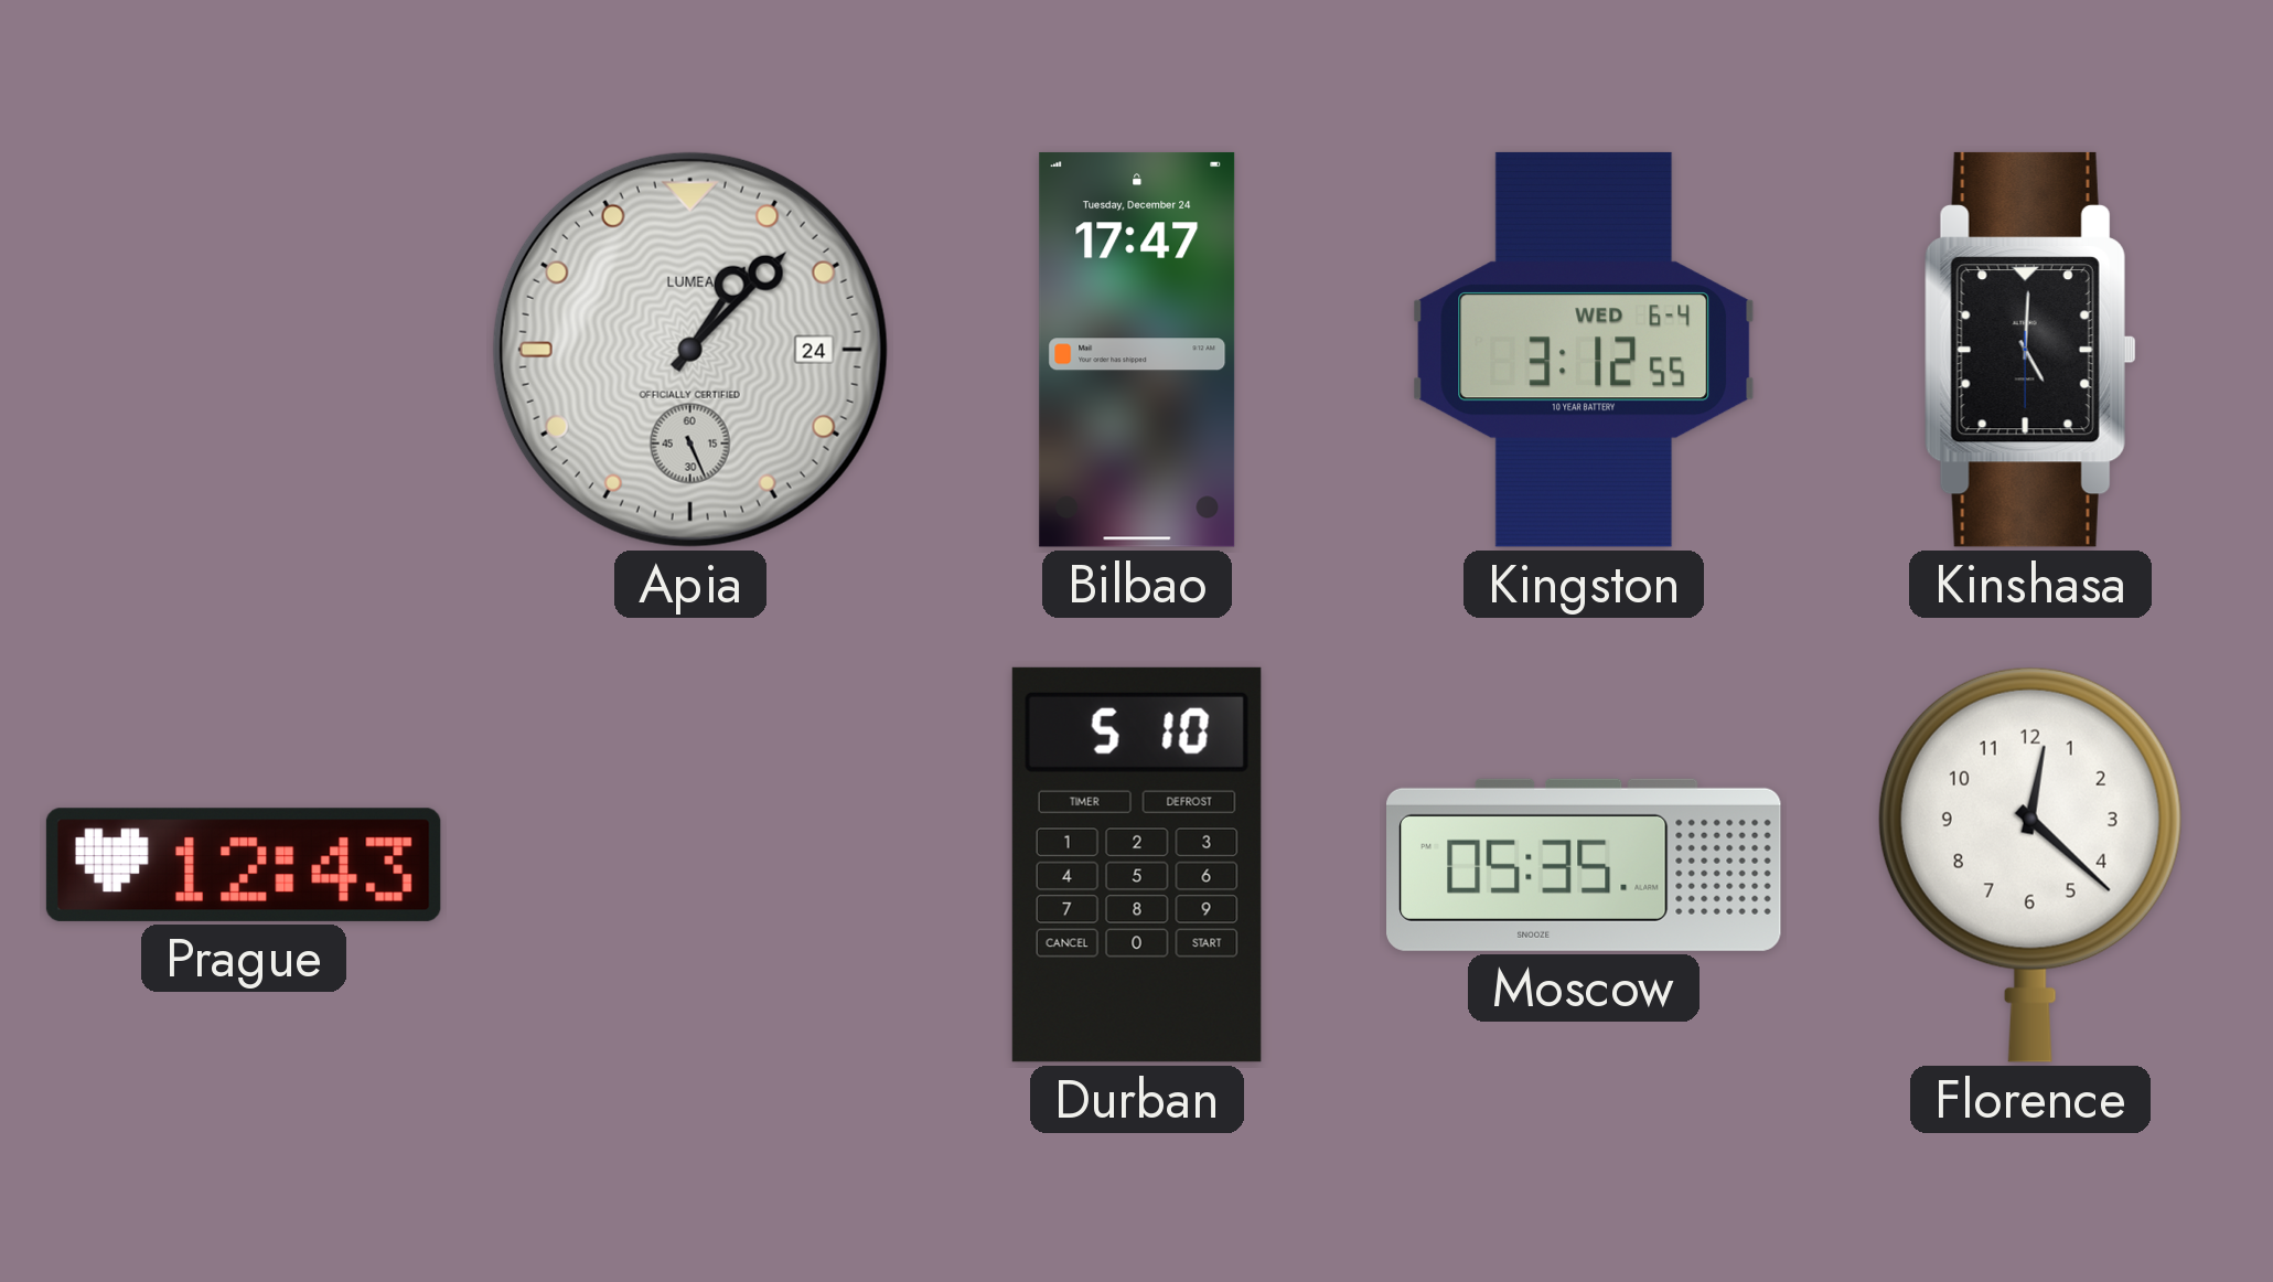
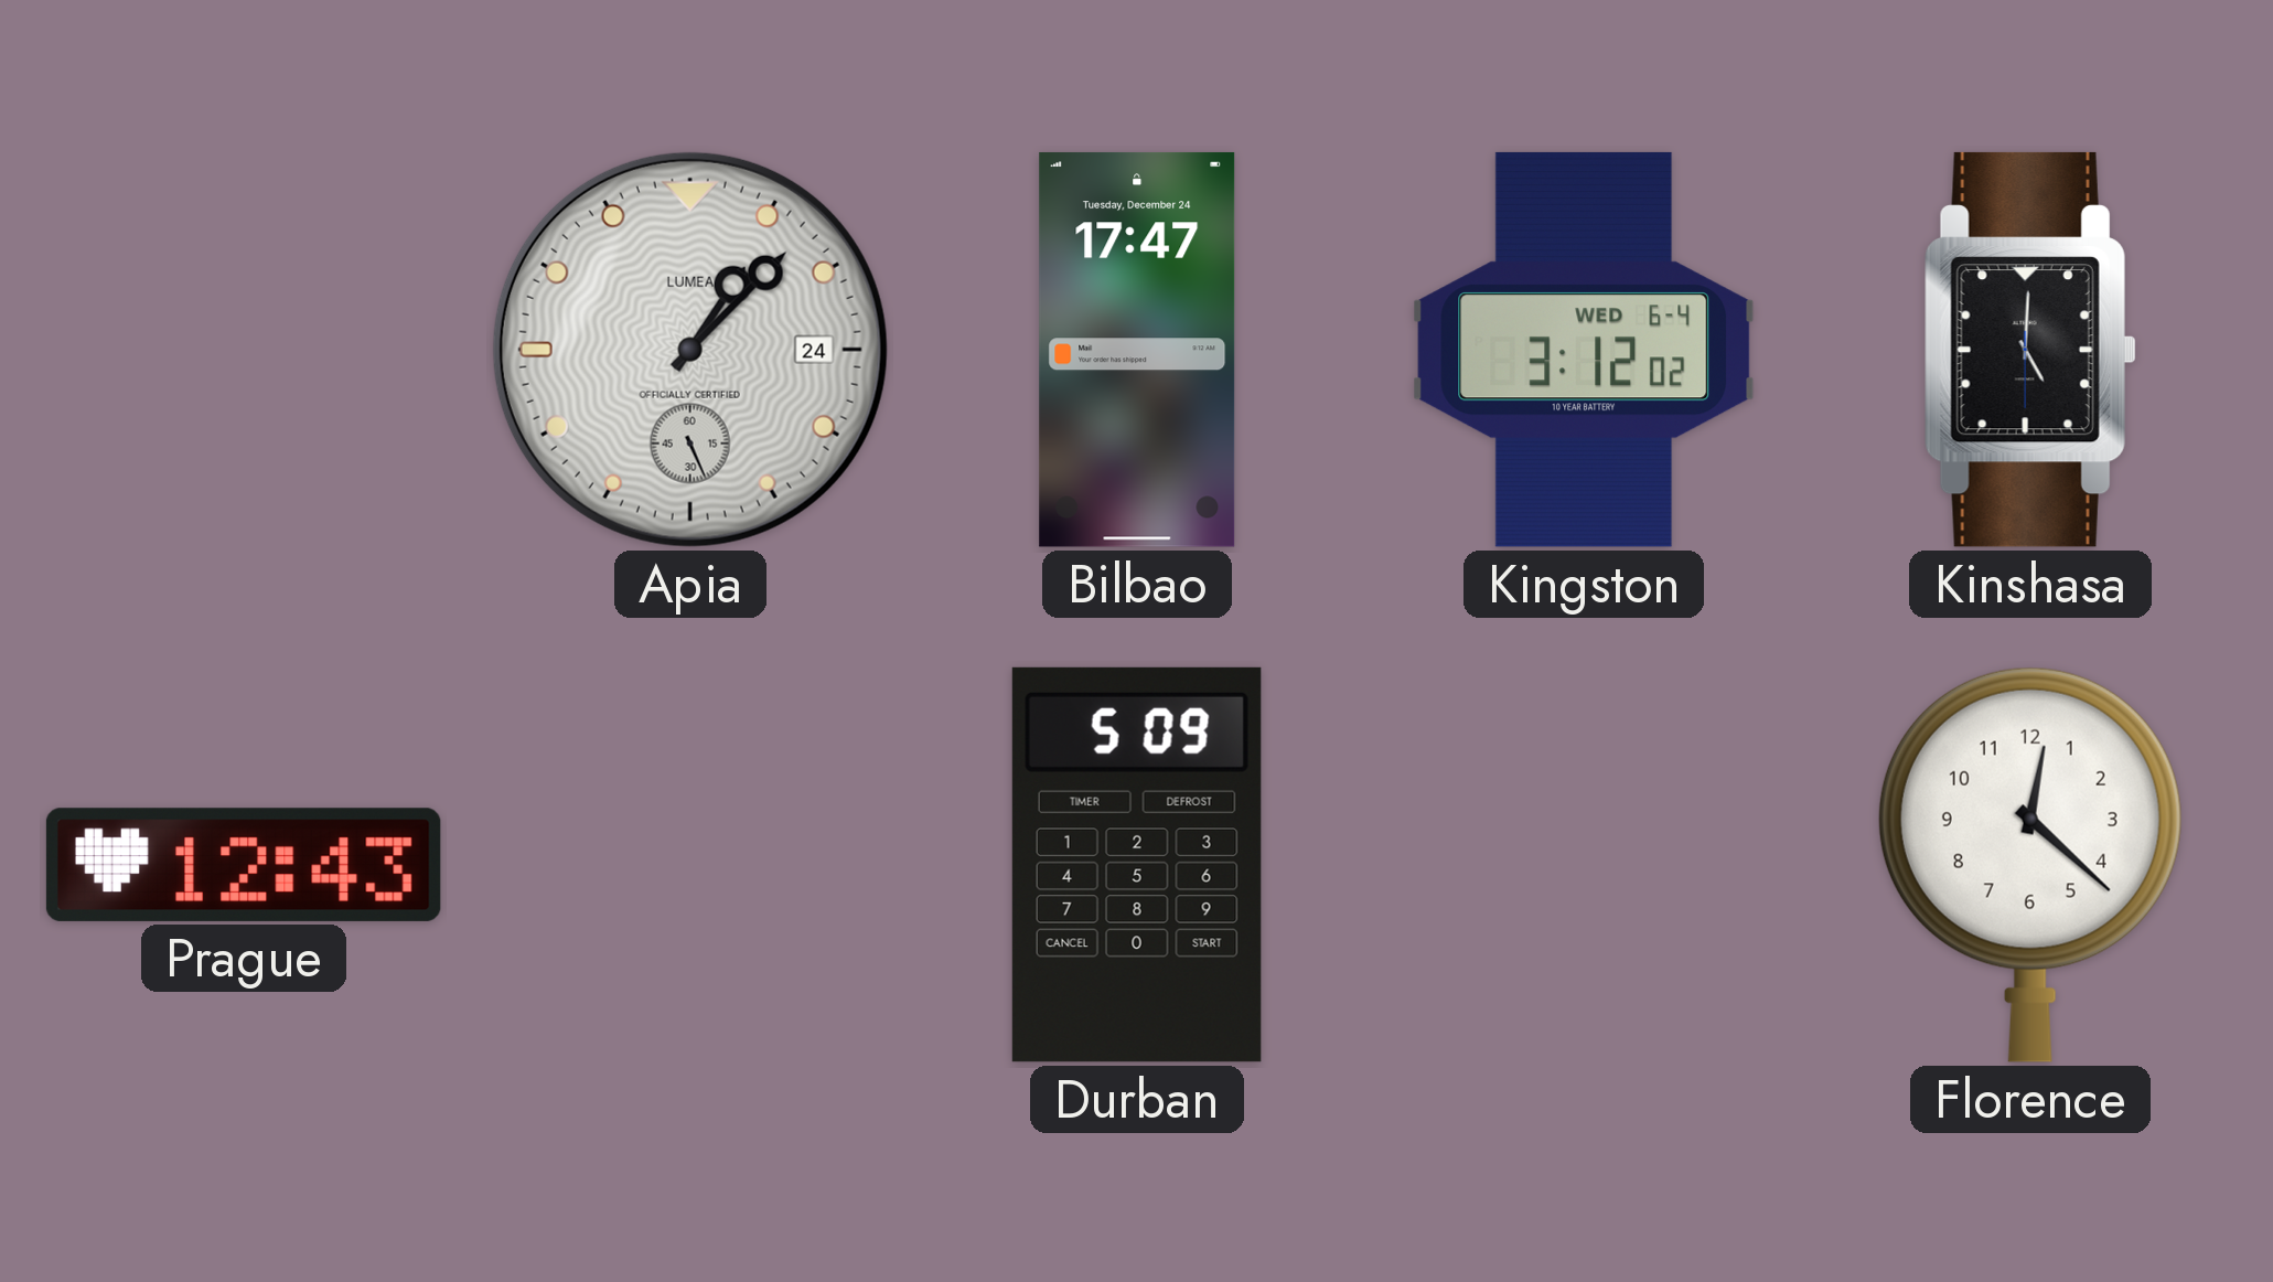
Kingston: 3:12:55 -> 3:12:02 (1584, 350)
Durban: 5:10 -> 5:09 (1137, 865)
Moscow: 05:35 -> none (1585, 865)
